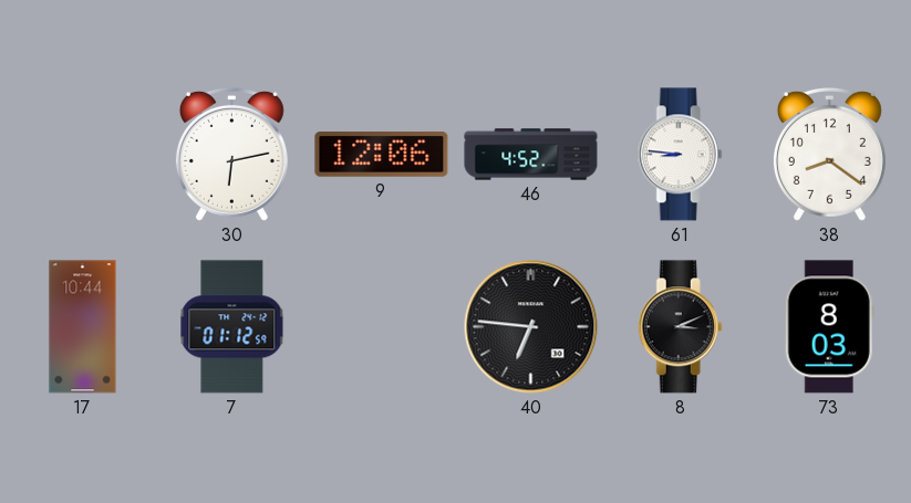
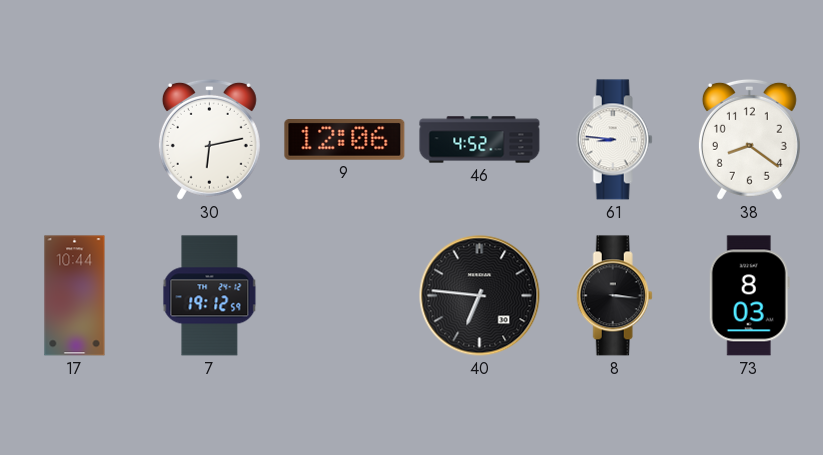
7: 01:12 -> 19:12 (210, 296)
8: 3:11 -> 3:16 (614, 296)
